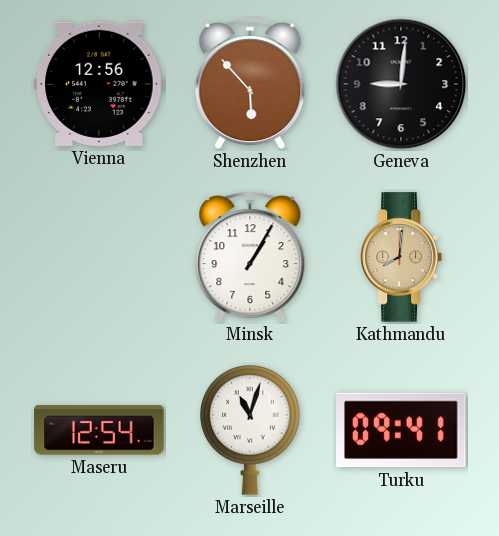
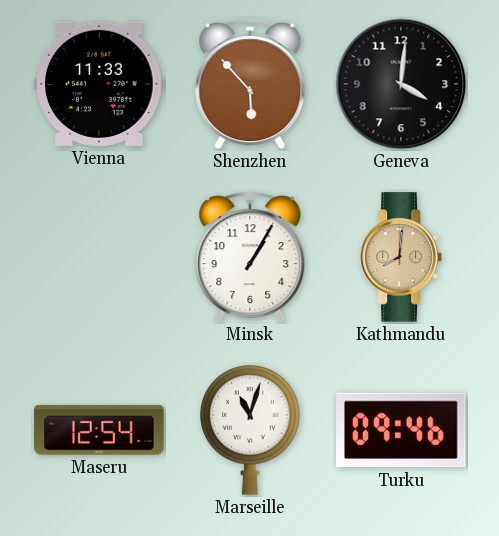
Vienna: 12:56 -> 11:33 (99, 84)
Geneva: 9:01 -> 4:01 (401, 84)
Turku: 09:41 -> 09:46 (401, 430)
